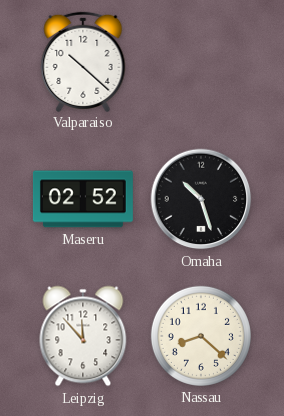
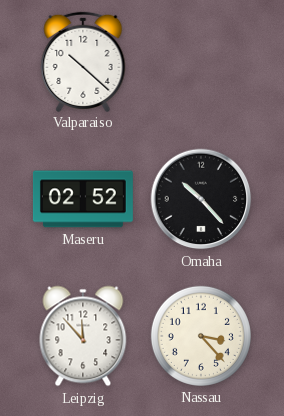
Omaha: 10:27 -> 10:23 (201, 199)
Nassau: 8:22 -> 3:23 (201, 336)
